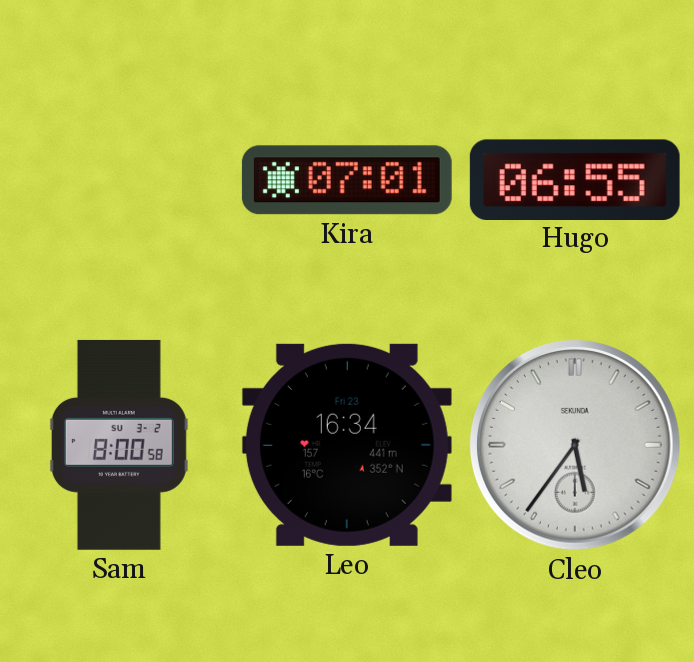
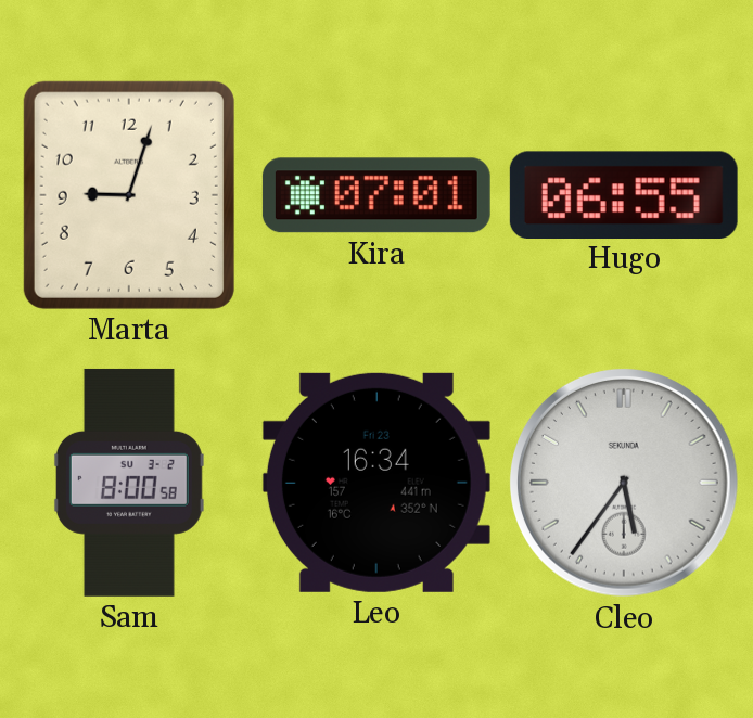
Marta: none -> 9:03 (129, 195)
